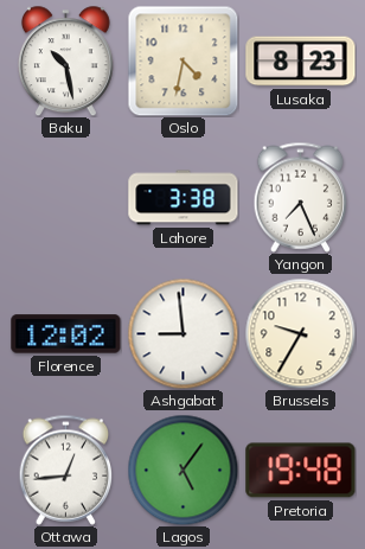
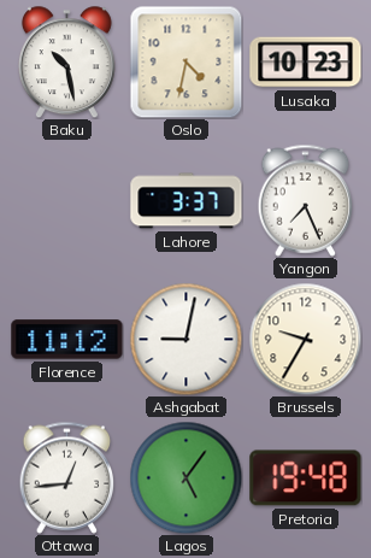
Lusaka: 8:23 -> 10:23 (306, 63)
Lahore: 3:38 -> 3:37 (187, 201)
Florence: 12:02 -> 11:12 (67, 340)
Ashgabat: 8:59 -> 9:02 (185, 339)
